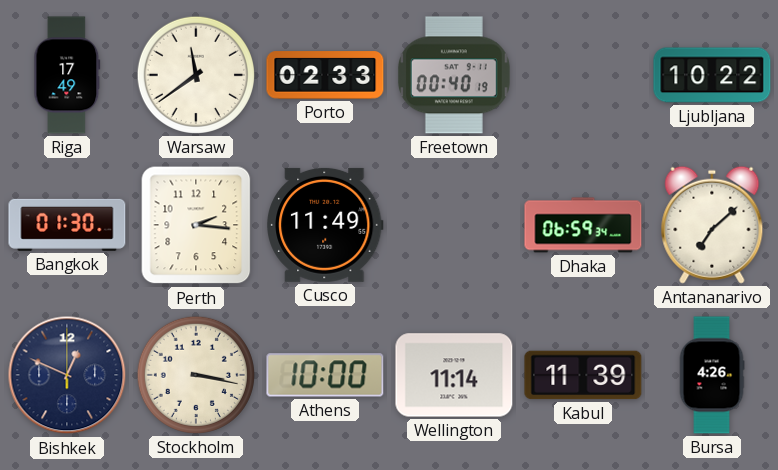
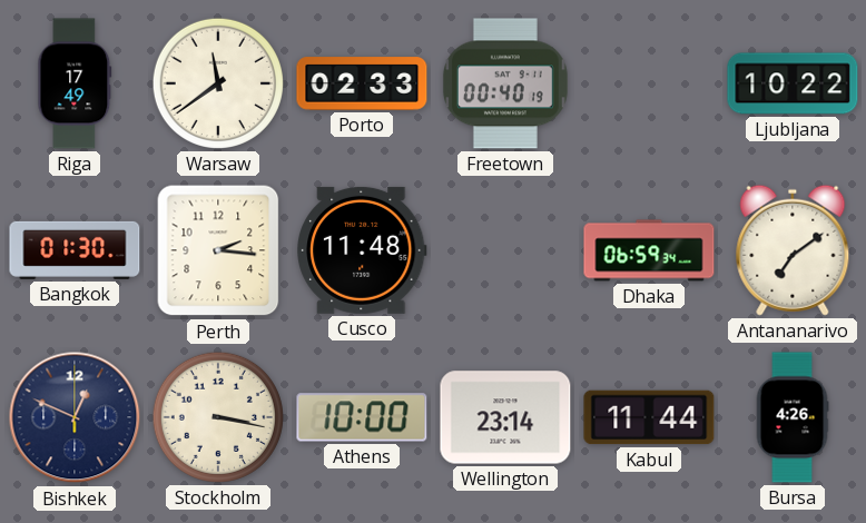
Cusco: 11:49 -> 11:48 (362, 250)
Antananarivo: 7:08 -> 7:09 (793, 250)
Wellington: 11:14 -> 23:14 (505, 417)
Kabul: 11:39 -> 11:44 (649, 417)
